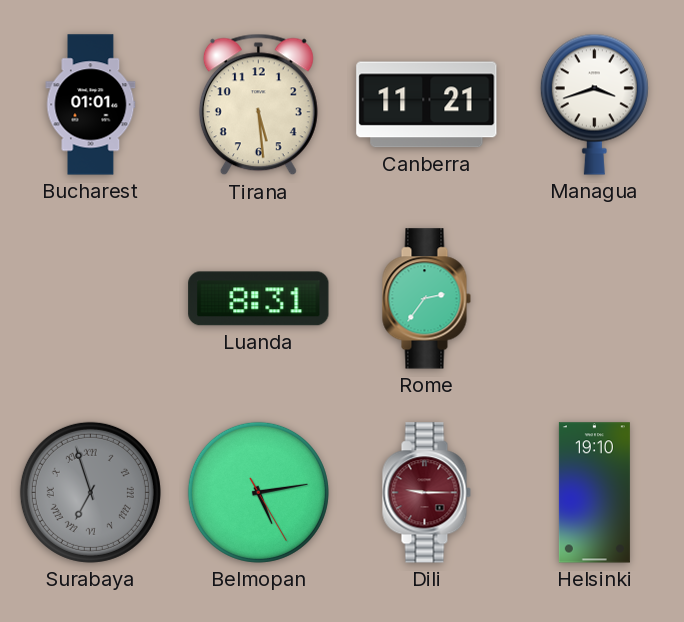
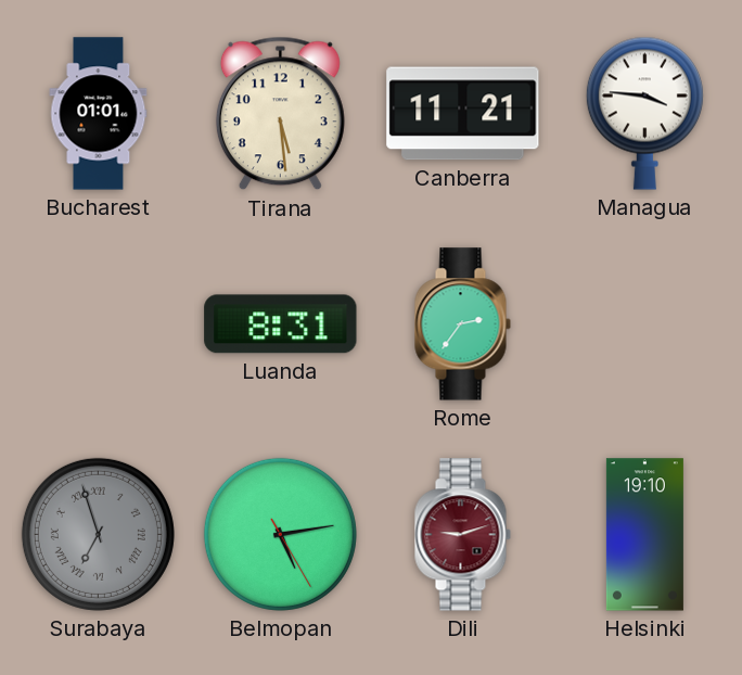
Managua: 3:42 -> 3:46 (644, 113)
Dili: 9:15 -> 9:12 (462, 535)
